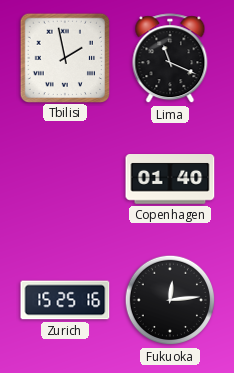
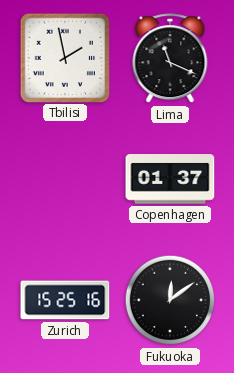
Copenhagen: 01:40 -> 01:37 (170, 180)
Fukuoka: 12:14 -> 12:09 (170, 300)
